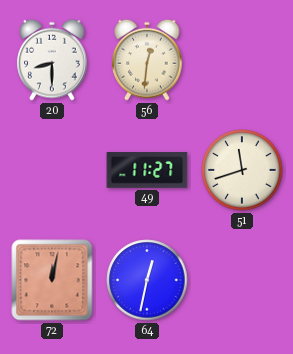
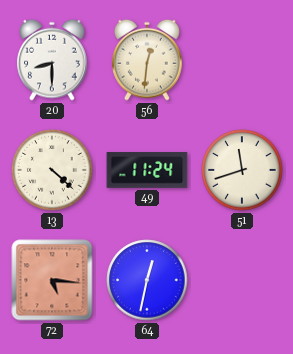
13: none -> 4:22 (52, 170)
49: 11:27 -> 11:24 (147, 170)
72: 12:02 -> 5:16 (52, 280)
